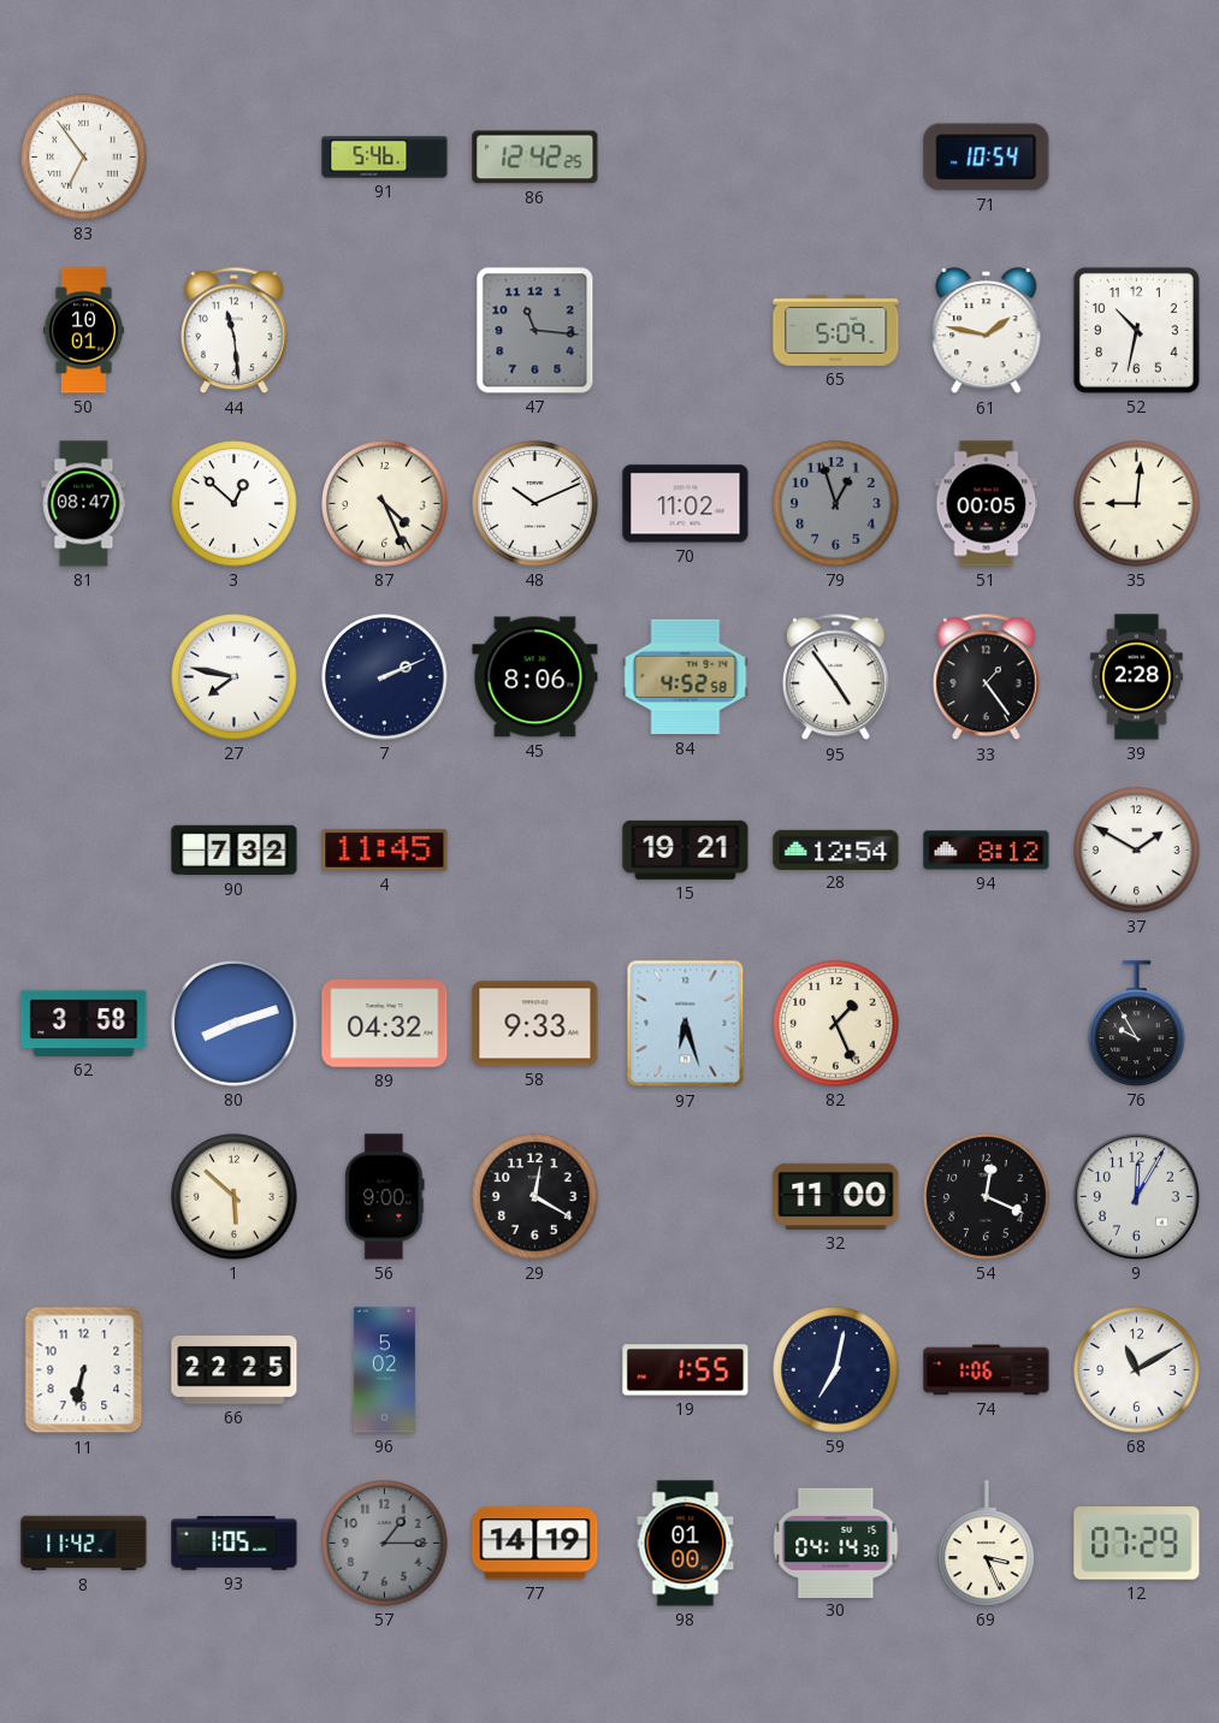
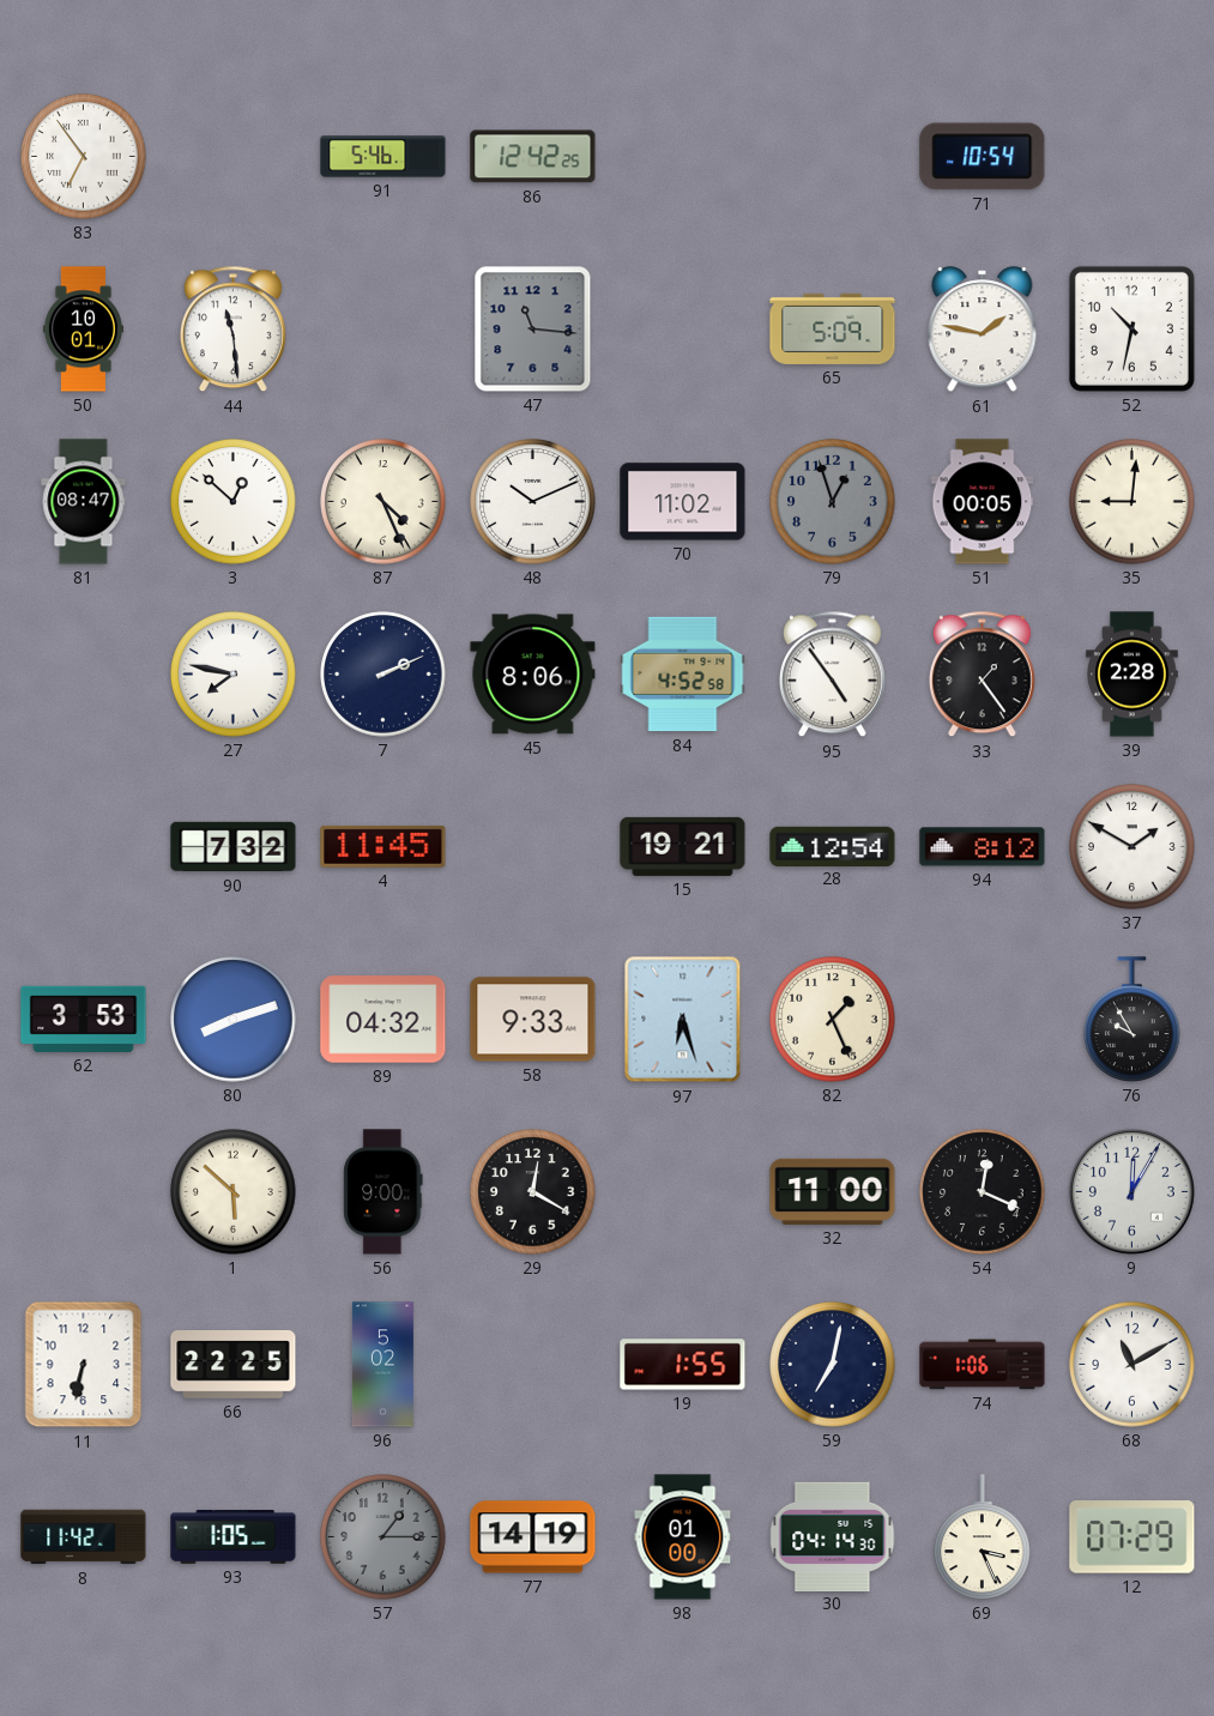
62: 3:58 -> 3:53 (84, 1019)
